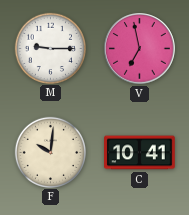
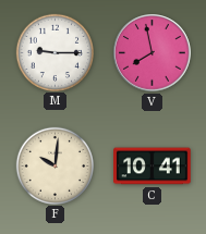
V: 6:58 -> 7:58 (153, 53)
